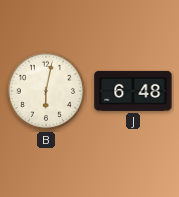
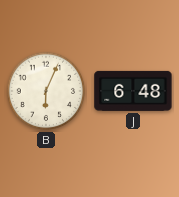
B: 6:02 -> 6:04 (46, 91)
